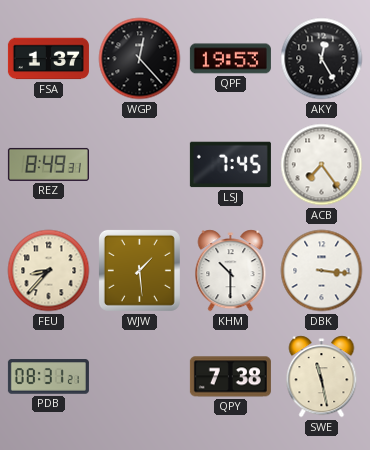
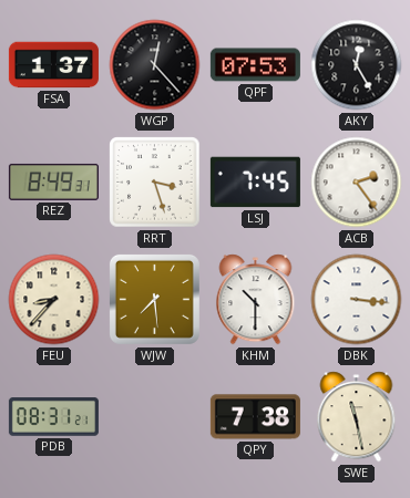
QPF: 19:53 -> 07:53 (255, 65)
RRT: none -> 3:27 (155, 183)
ACB: 7:24 -> 2:24 (357, 183)
WJW: 1:29 -> 7:29 (154, 299)
